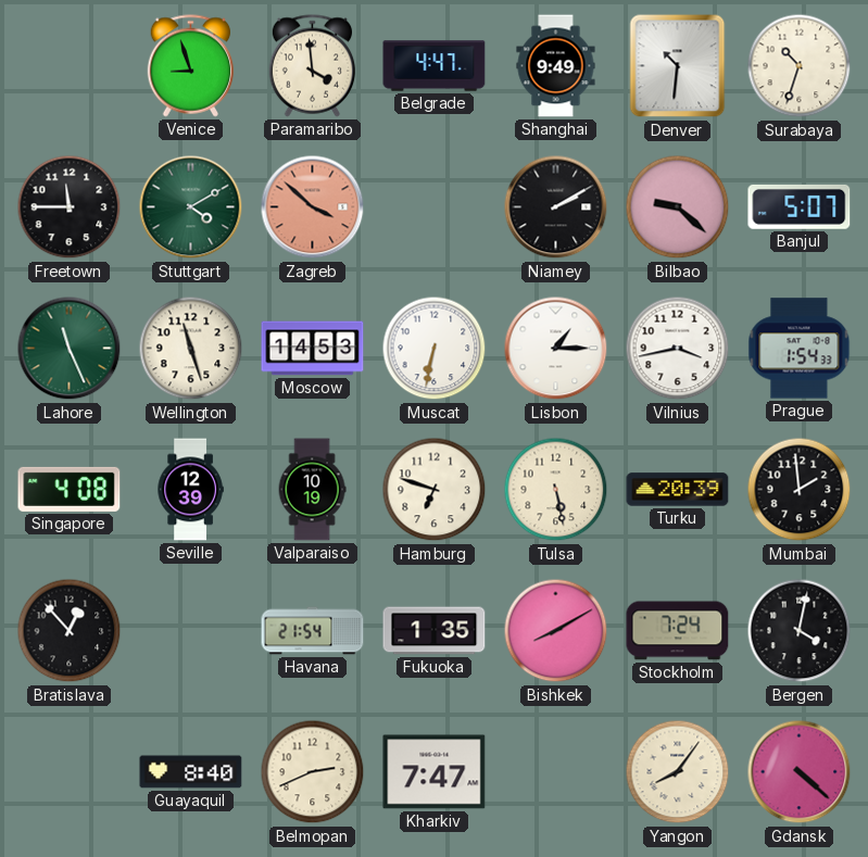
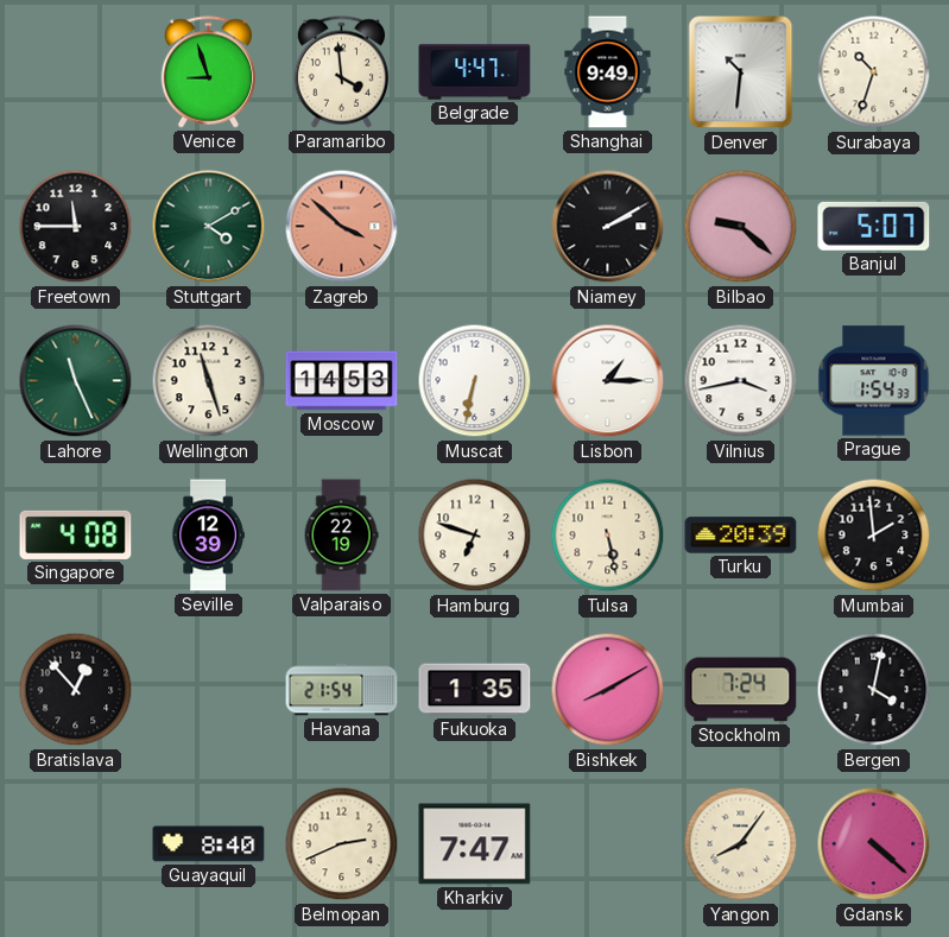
Valparaiso: 10:19 -> 22:19 (341, 536)
